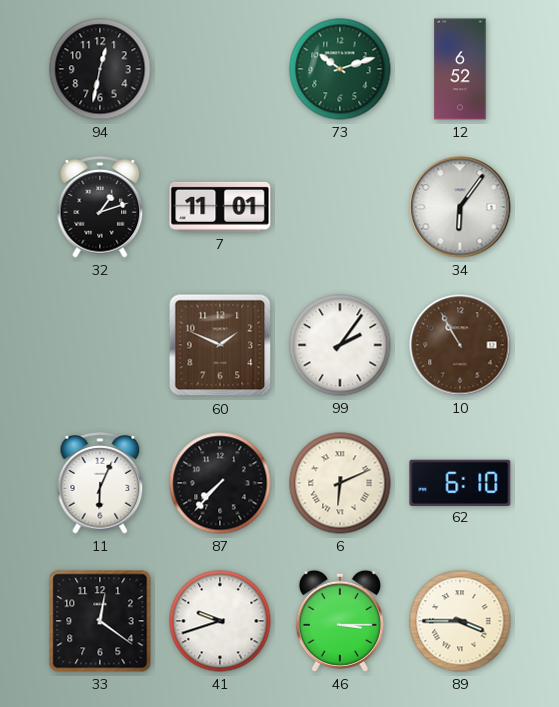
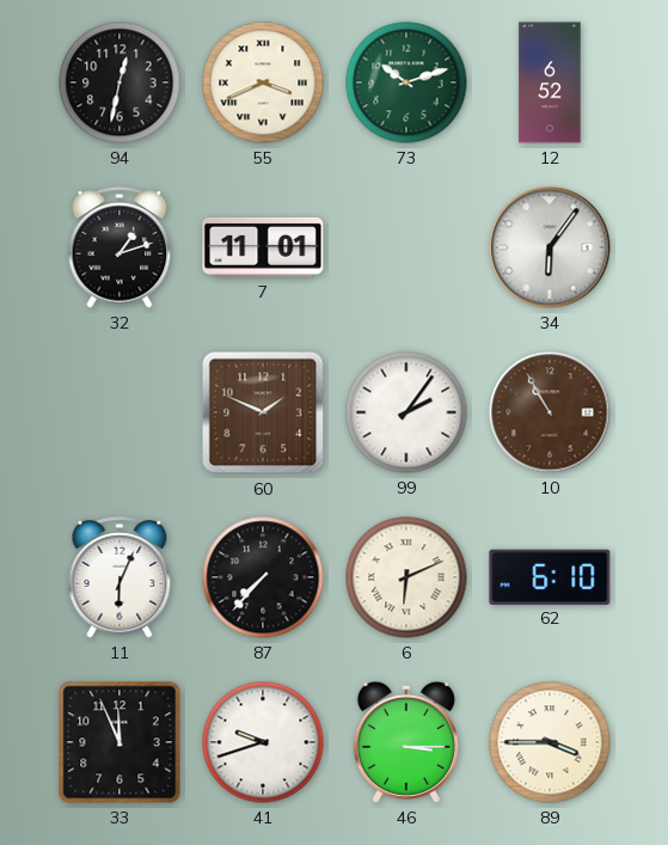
55: none -> 3:41 (263, 82)
33: 12:21 -> 11:56 (119, 742)
